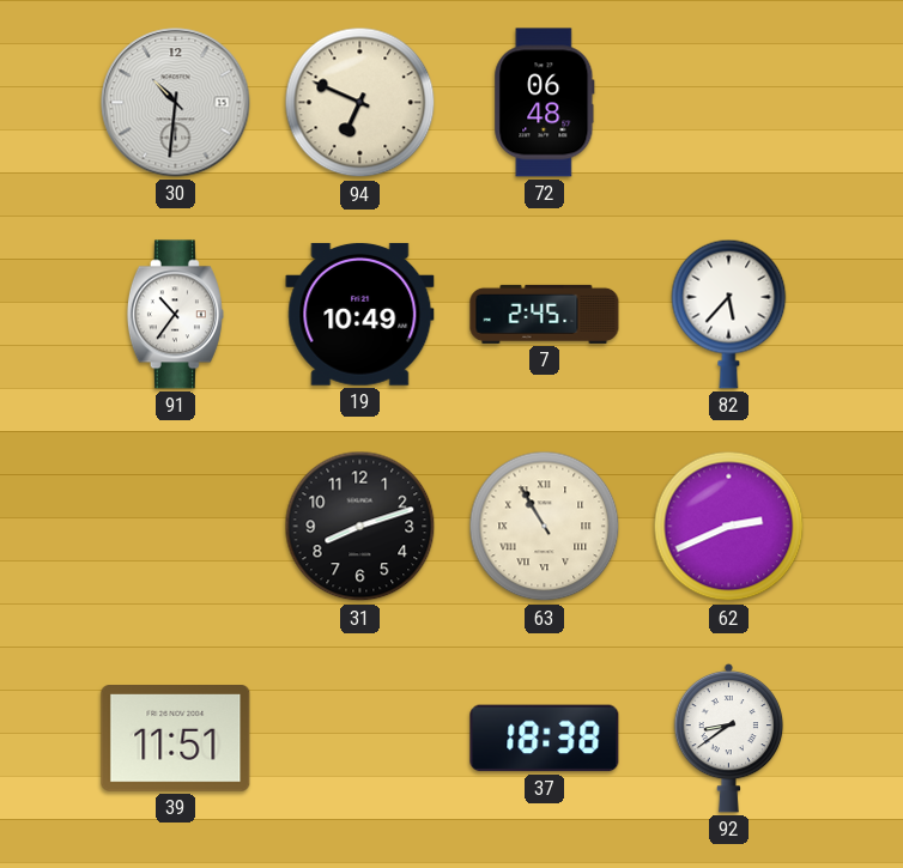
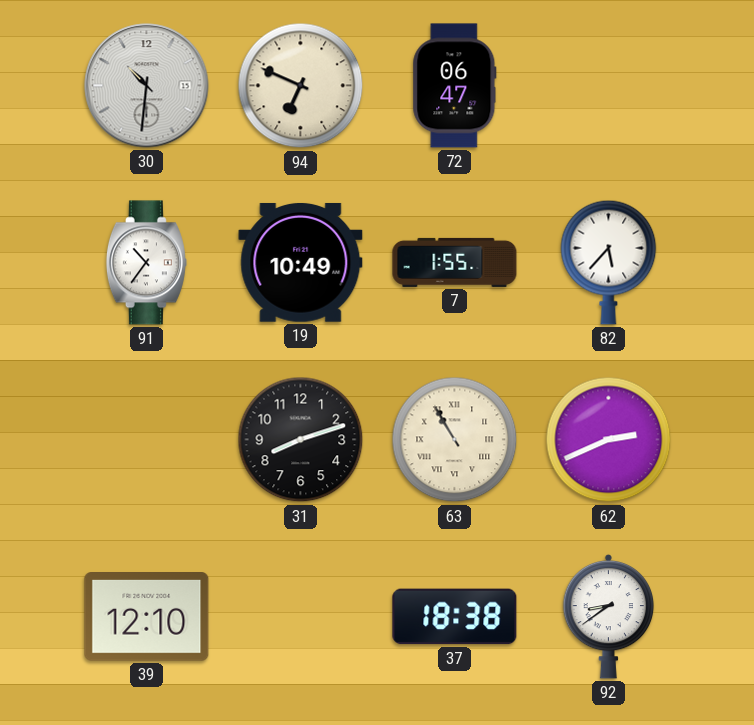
72: 06:48 -> 06:47 (455, 86)
7: 2:45 -> 1:55 (455, 262)
39: 11:51 -> 12:10 (147, 617)
